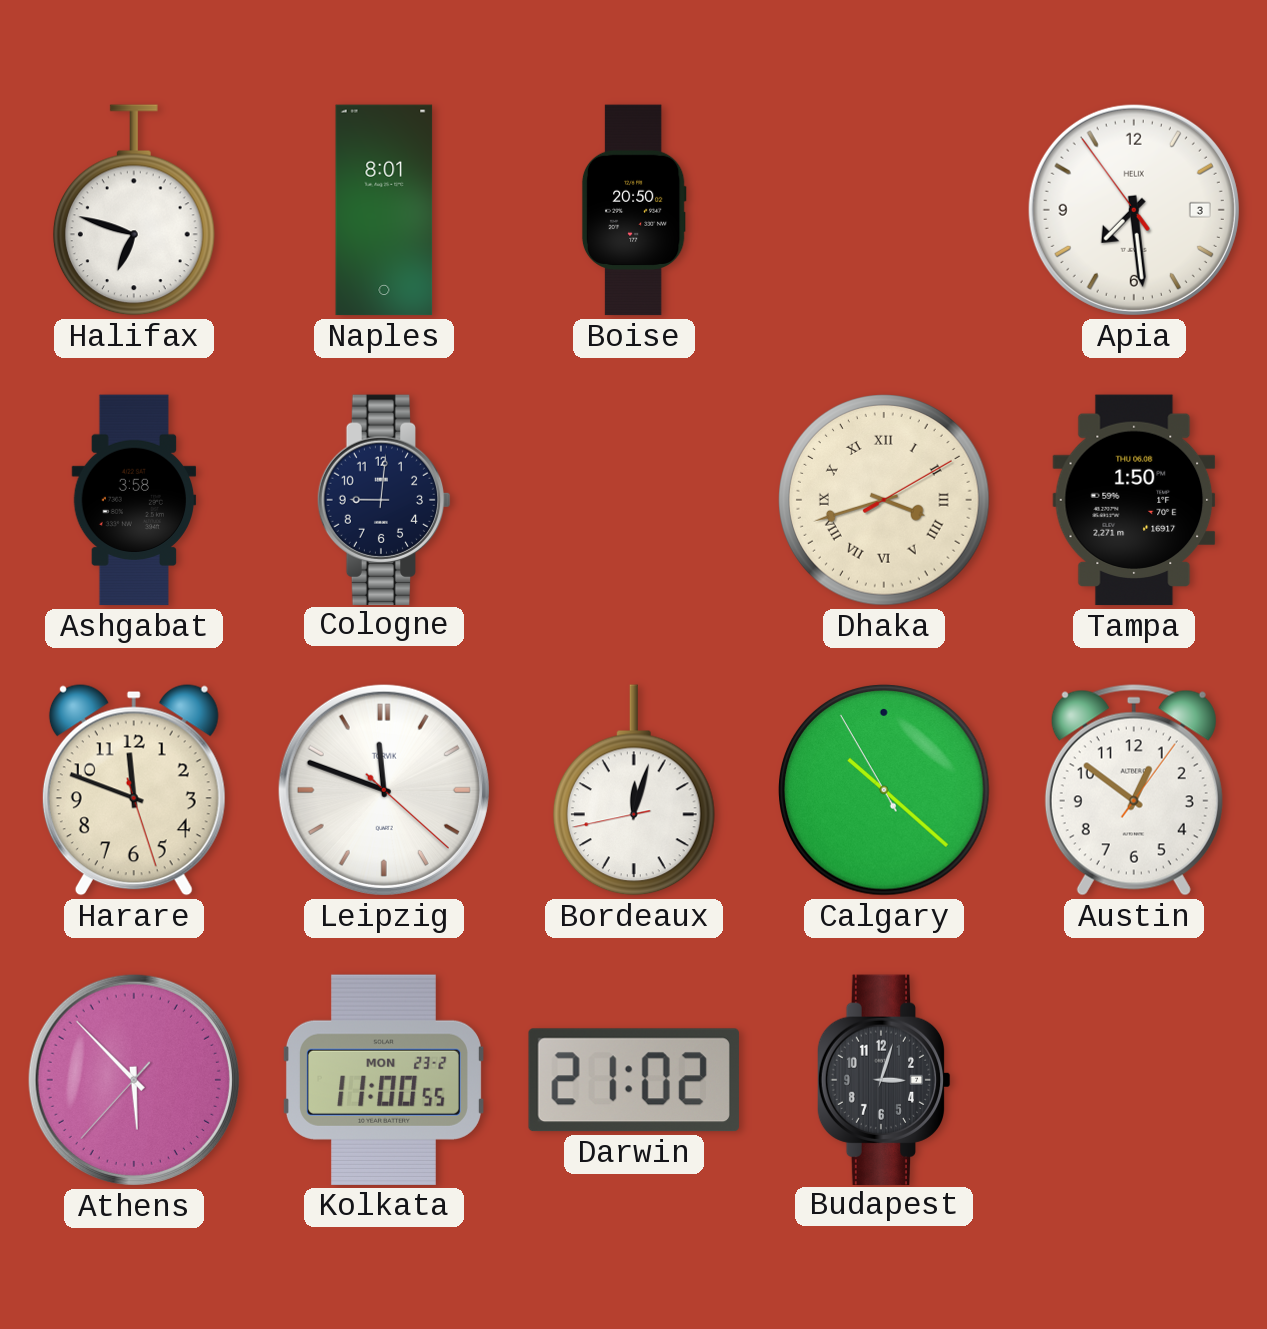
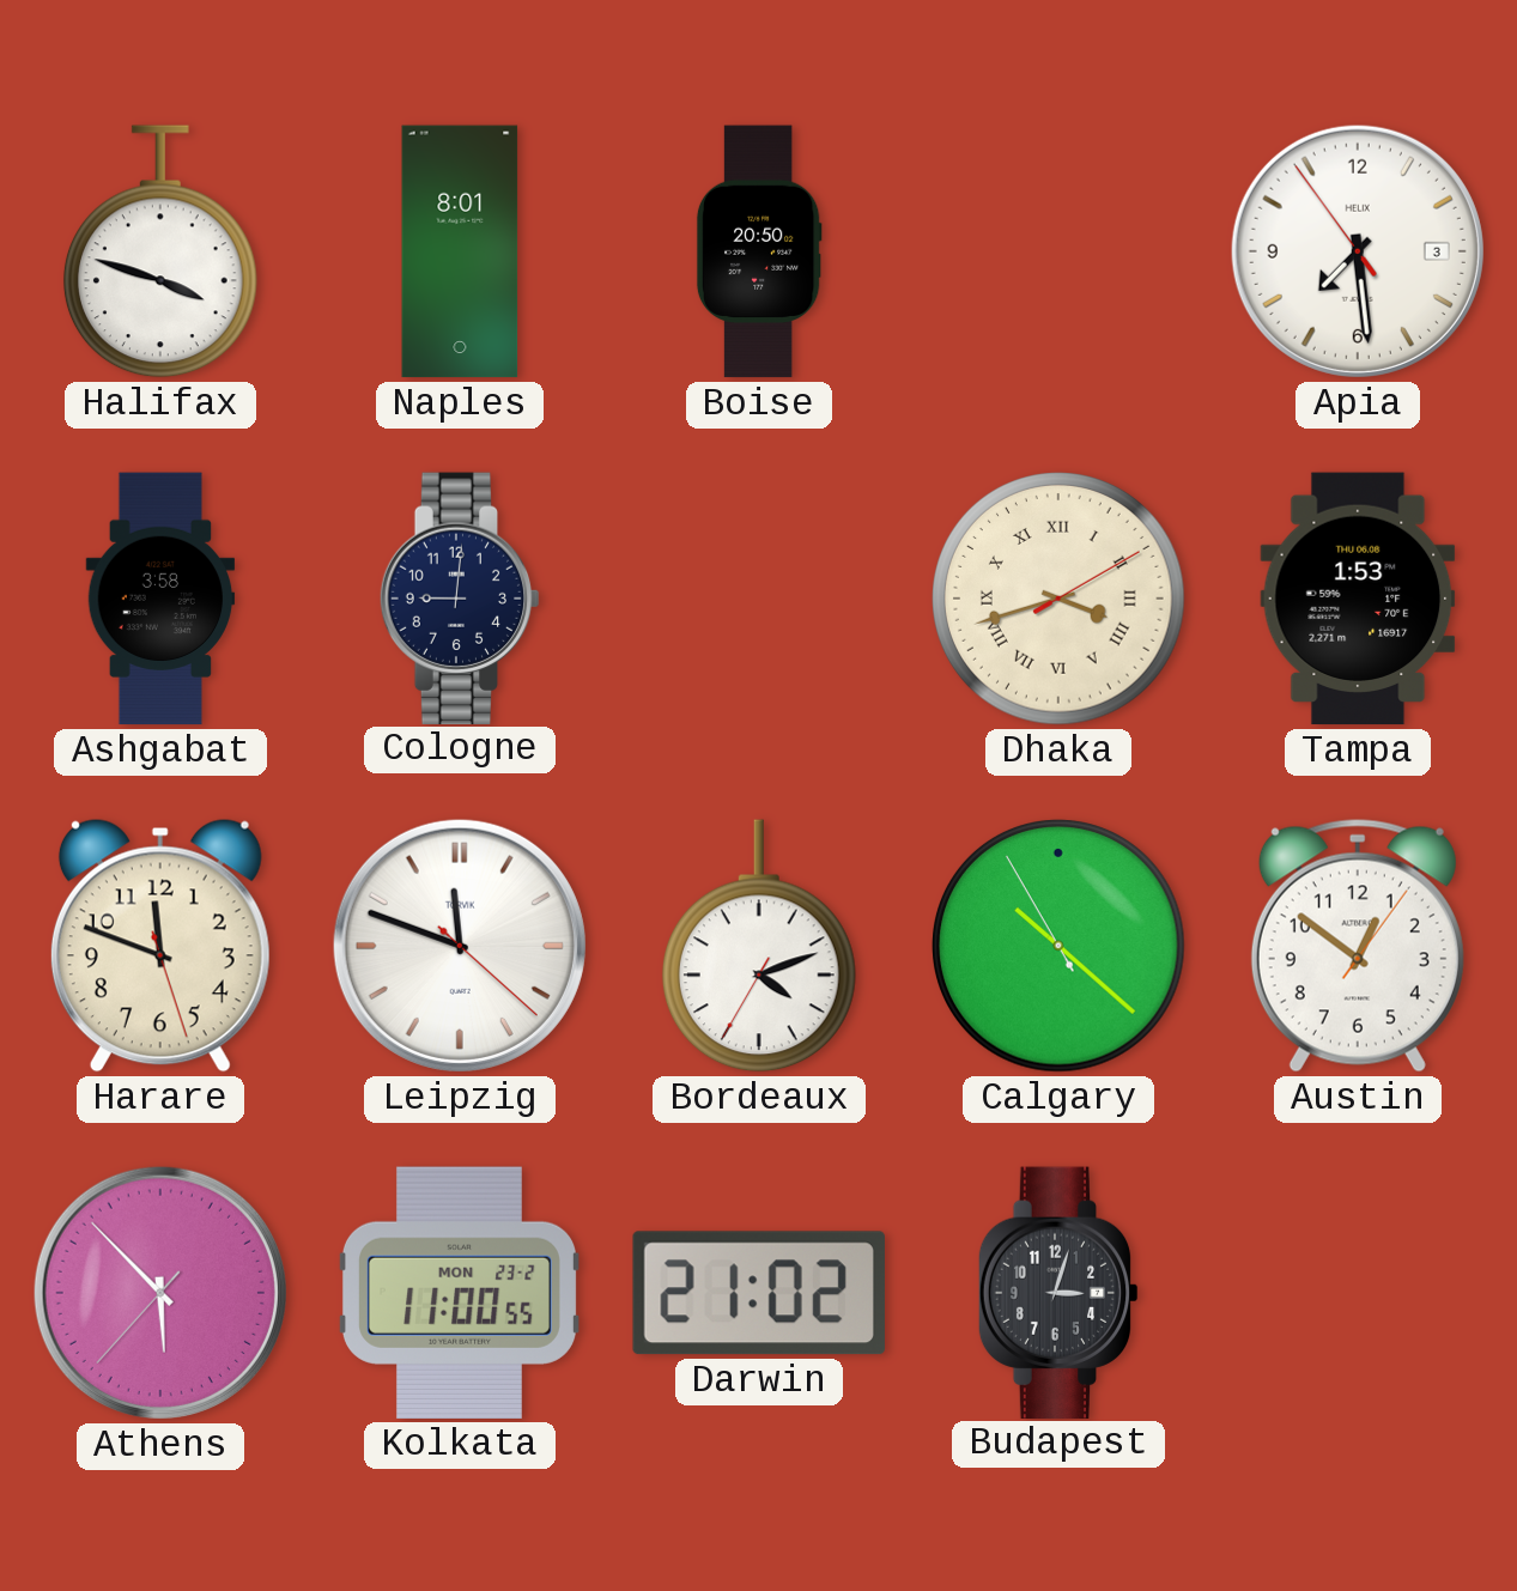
Halifax: 6:48 -> 3:48 (160, 251)
Tampa: 1:50 -> 1:53 (1358, 599)
Bordeaux: 12:02 -> 4:11 (759, 946)
